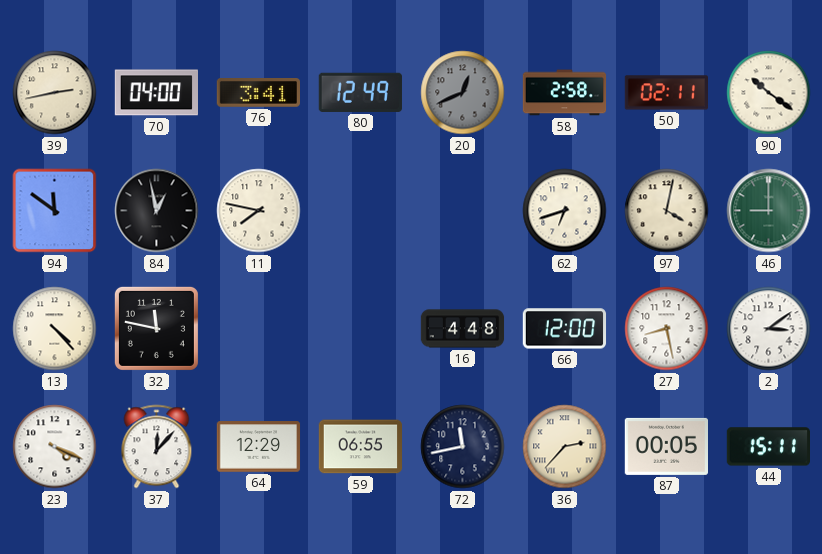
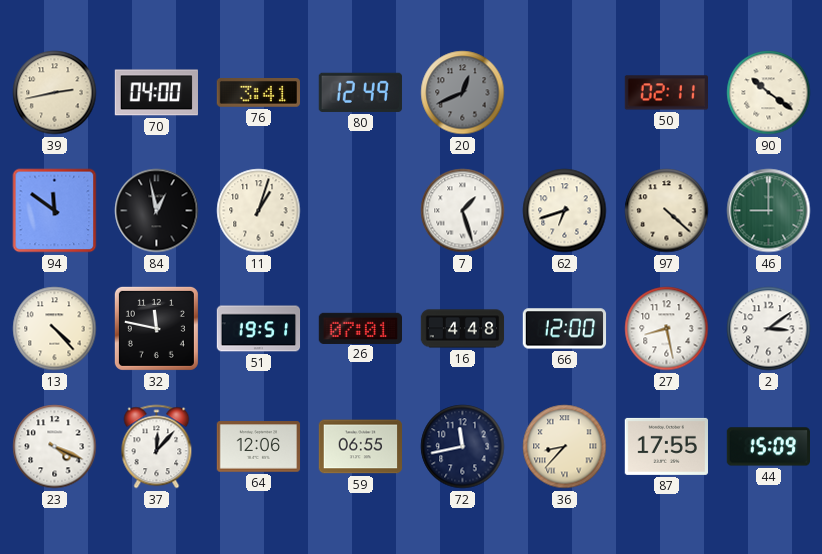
58: 2:58 -> none (565, 93)
11: 7:47 -> 1:03 (259, 211)
7: none -> 1:27 (463, 211)
97: 4:02 -> 4:22 (667, 211)
51: none -> 19:51 (259, 329)
26: none -> 07:01 (360, 328)
64: 12:29 -> 12:06 (259, 447)
36: 2:37 -> 8:37 (565, 447)
87: 00:05 -> 17:55 (666, 446)
44: 15:11 -> 15:09 (768, 447)
